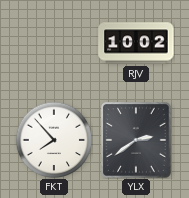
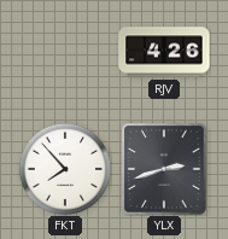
RJV: 10:02 -> 4:26 (164, 52)
YLX: 2:39 -> 2:42 (165, 170)
